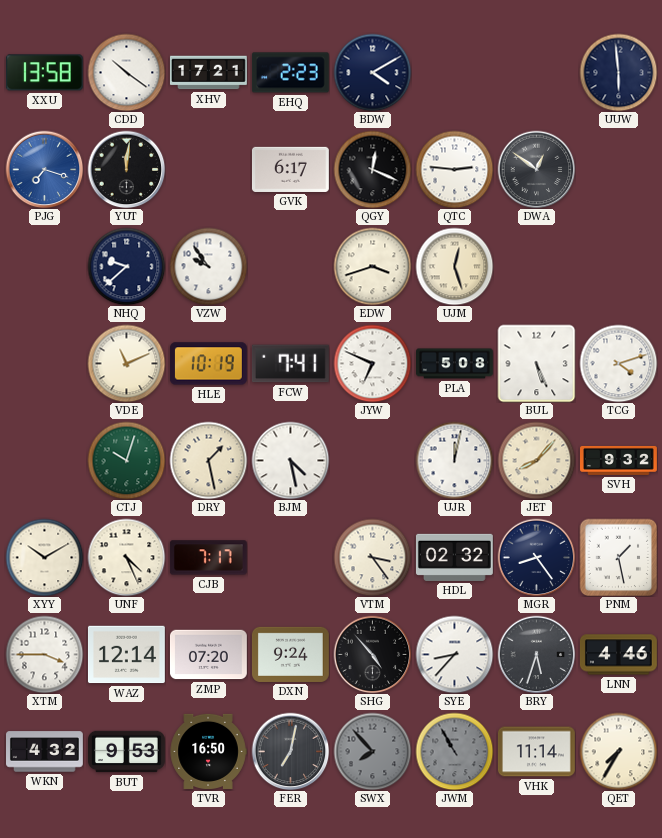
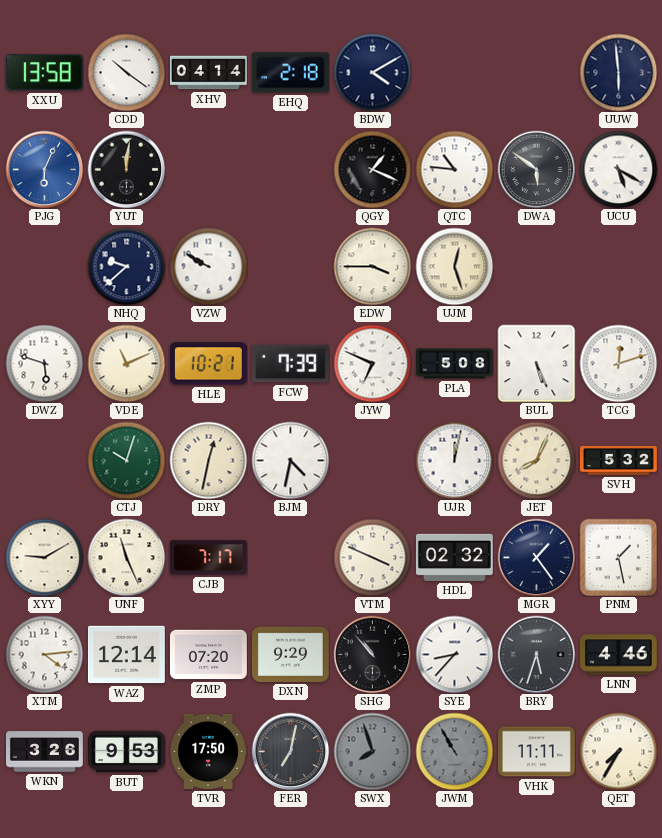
XHV: 17:21 -> 04:14 (208, 73)
EHQ: 2:23 -> 2:18 (290, 73)
PJG: 7:18 -> 6:04 (44, 169)
GVK: 6:17 -> none (290, 169)
QGY: 12:19 -> 1:19 (372, 169)
QTC: 2:46 -> 10:46 (454, 169)
DWA: 12:51 -> 5:51 (536, 169)
UCU: none -> 5:20 (618, 169)
VZW: 9:54 -> 9:50 (208, 266)
EDW: 3:42 -> 3:45 (372, 266)
DWZ: none -> 5:48 (44, 363)
HLE: 10:19 -> 10:21 (208, 364)
FCW: 7:41 -> 7:39 (290, 364)
TCG: 4:12 -> 12:12 (618, 363)
DRY: 1:28 -> 12:32 (208, 460)
BJM: 4:28 -> 4:32 (290, 460)
JET: 8:07 -> 8:04 (536, 460)
SVH: 9:32 -> 5:32 (619, 460)
XYY: 10:10 -> 9:10 (44, 557)
UNF: 4:26 -> 11:26 (126, 557)
VTM: 3:24 -> 3:49 (372, 557)
MGR: 8:24 -> 1:24 (536, 557)
XTM: 3:45 -> 4:14 (44, 654)
DXN: 9:24 -> 9:29 (290, 654)
SHG: 4:53 -> 10:53 (372, 654)
WKN: 4:32 -> 3:26 (45, 752)
TVR: 16:50 -> 17:50 (208, 751)
SWX: 7:53 -> 7:57 (372, 751)
VHK: 11:14 -> 11:11 (537, 752)
